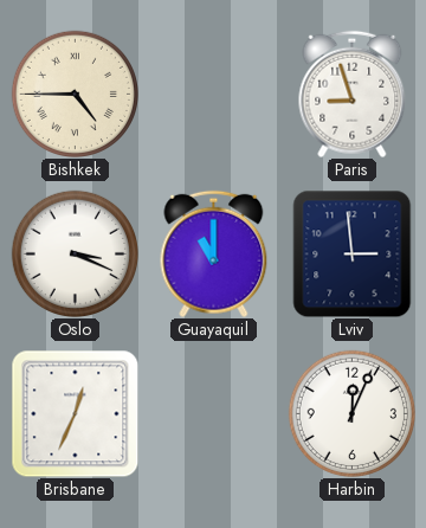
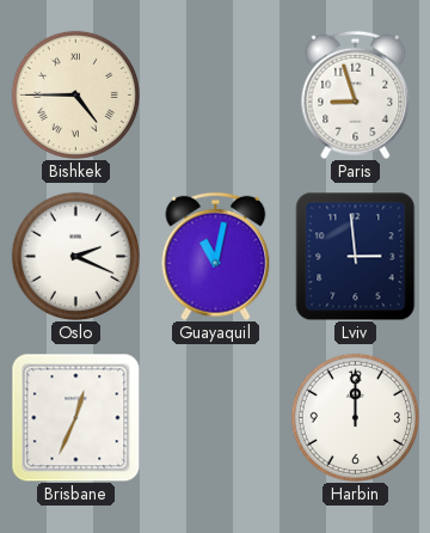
Oslo: 3:19 -> 2:19 (75, 256)
Guayaquil: 11:00 -> 11:02 (216, 256)
Harbin: 12:04 -> 12:00 (355, 417)
